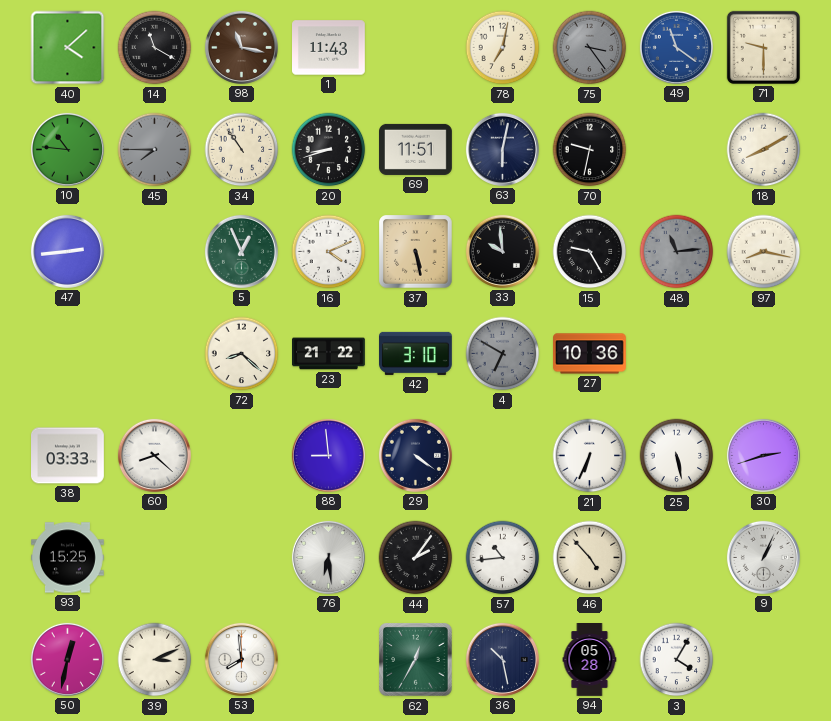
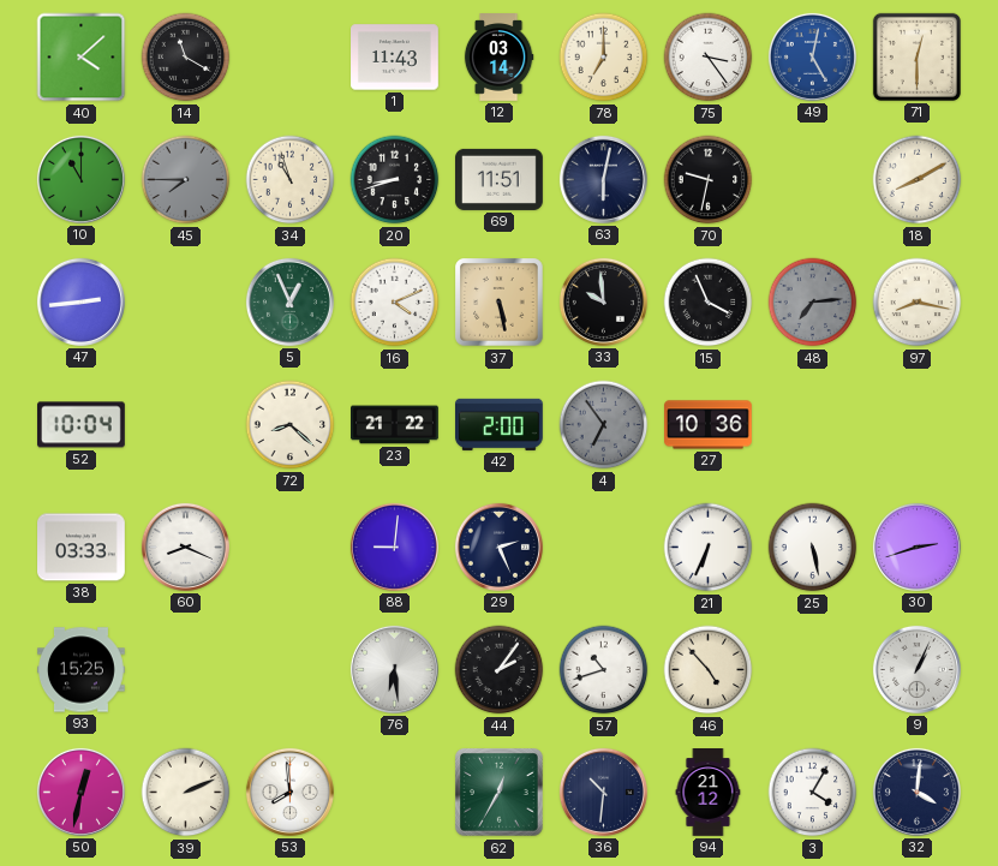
98: 11:17 -> none (241, 47)
12: none -> 03:14 (498, 58)
78: 7:02 -> 7:00 (604, 58)
75 dial: grey -> white (709, 58)
49: 11:21 -> 5:02 (812, 56)
71: 9:30 -> 12:30 (916, 56)
10: 10:46 -> 11:00 (80, 179)
34: 10:54 -> 10:57 (291, 180)
15: 9:25 -> 3:56 (709, 303)
48: 11:14 -> 7:14 (813, 303)
52: none -> 10:04 (82, 425)
42: 3:10 -> 2:00 (500, 424)
4: 6:50 -> 6:54 (604, 425)
60: 8:22 -> 8:19 (185, 547)
88: 8:59 -> 9:01 (394, 547)
29: 4:21 -> 2:26 (498, 547)
57: 10:44 -> 10:42 (604, 670)
39: 3:11 -> 2:11 (186, 793)
36: 10:28 -> 10:31 (603, 792)
94: 05:28 -> 21:12 (709, 793)
32: none -> 4:01 (916, 792)
